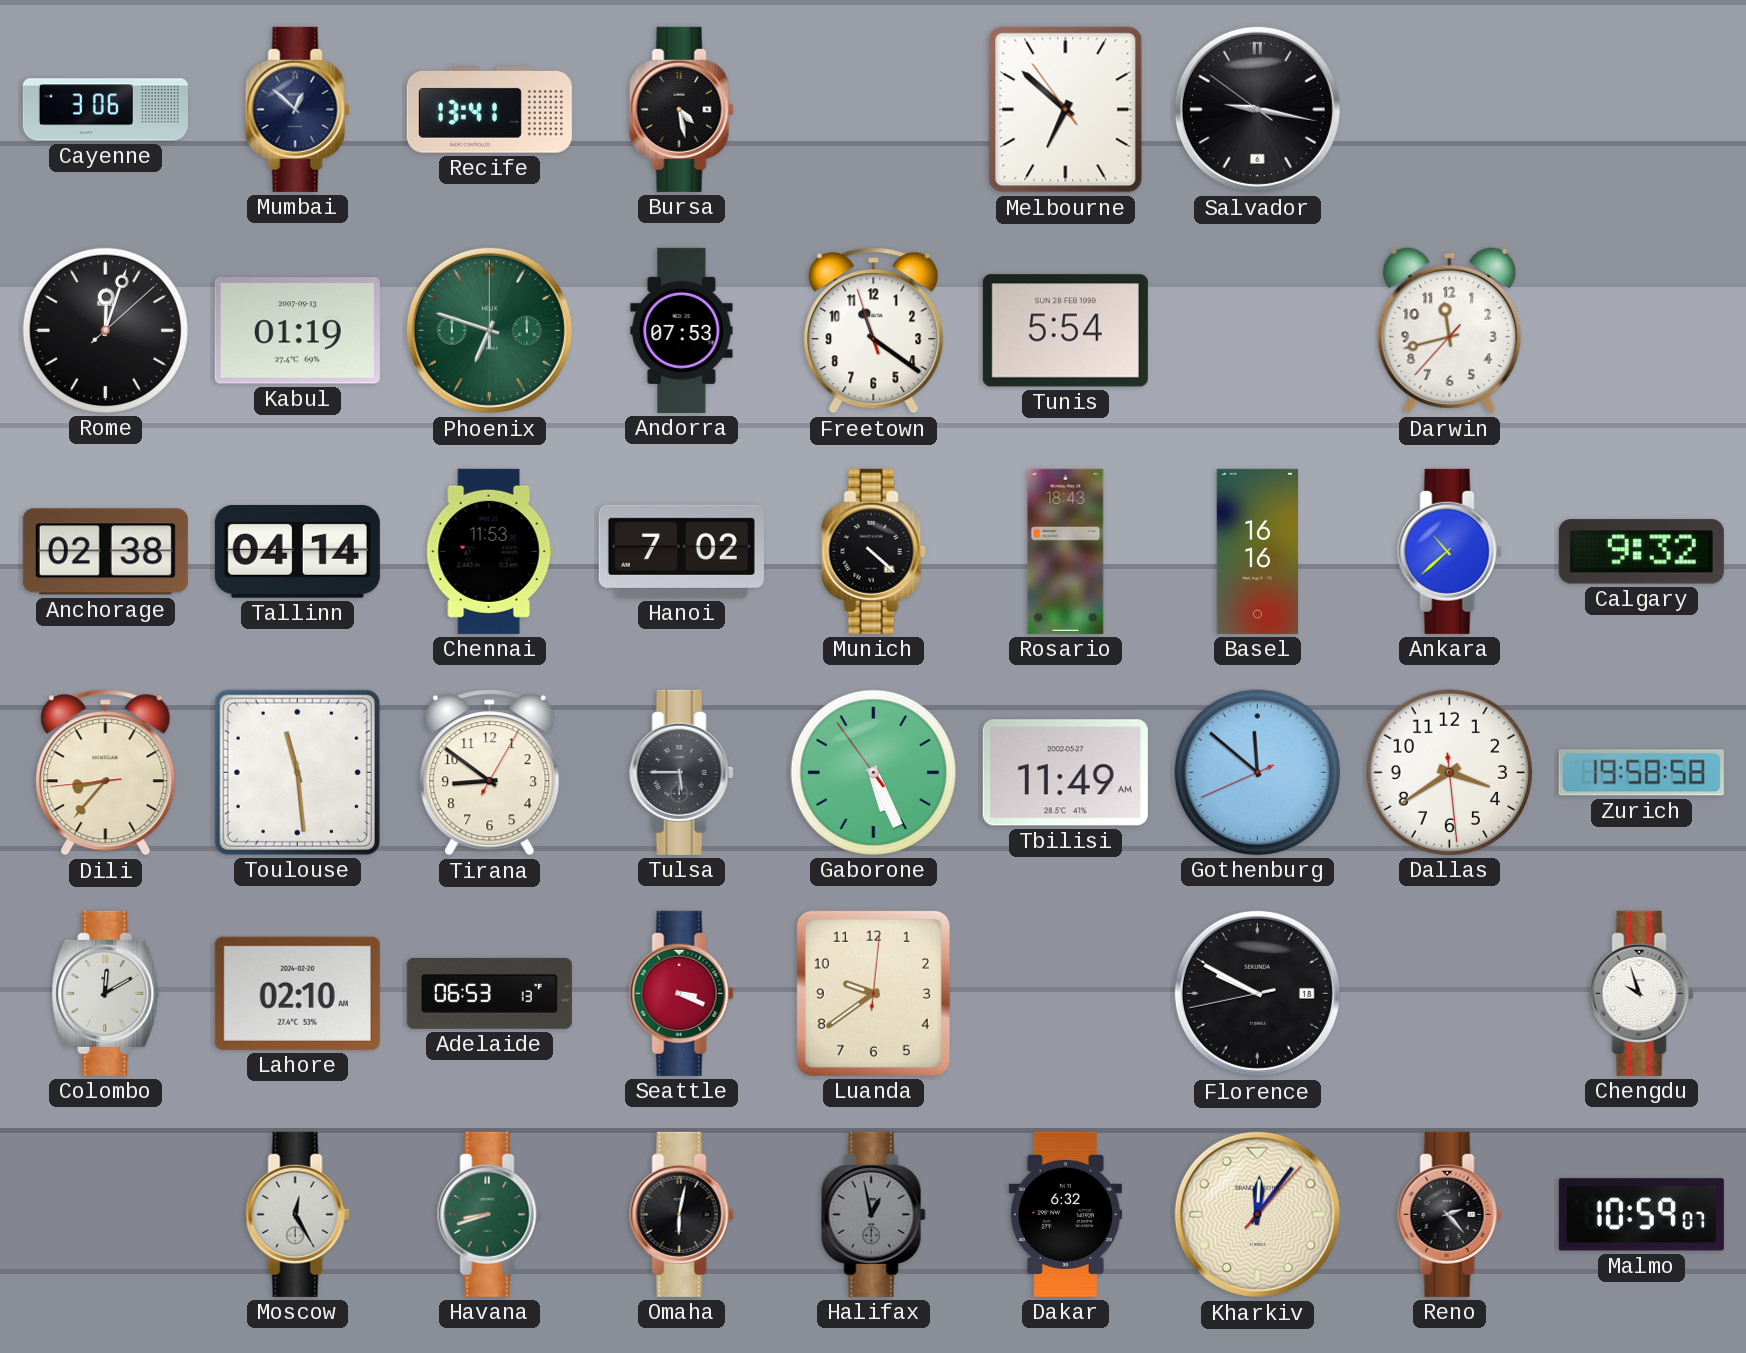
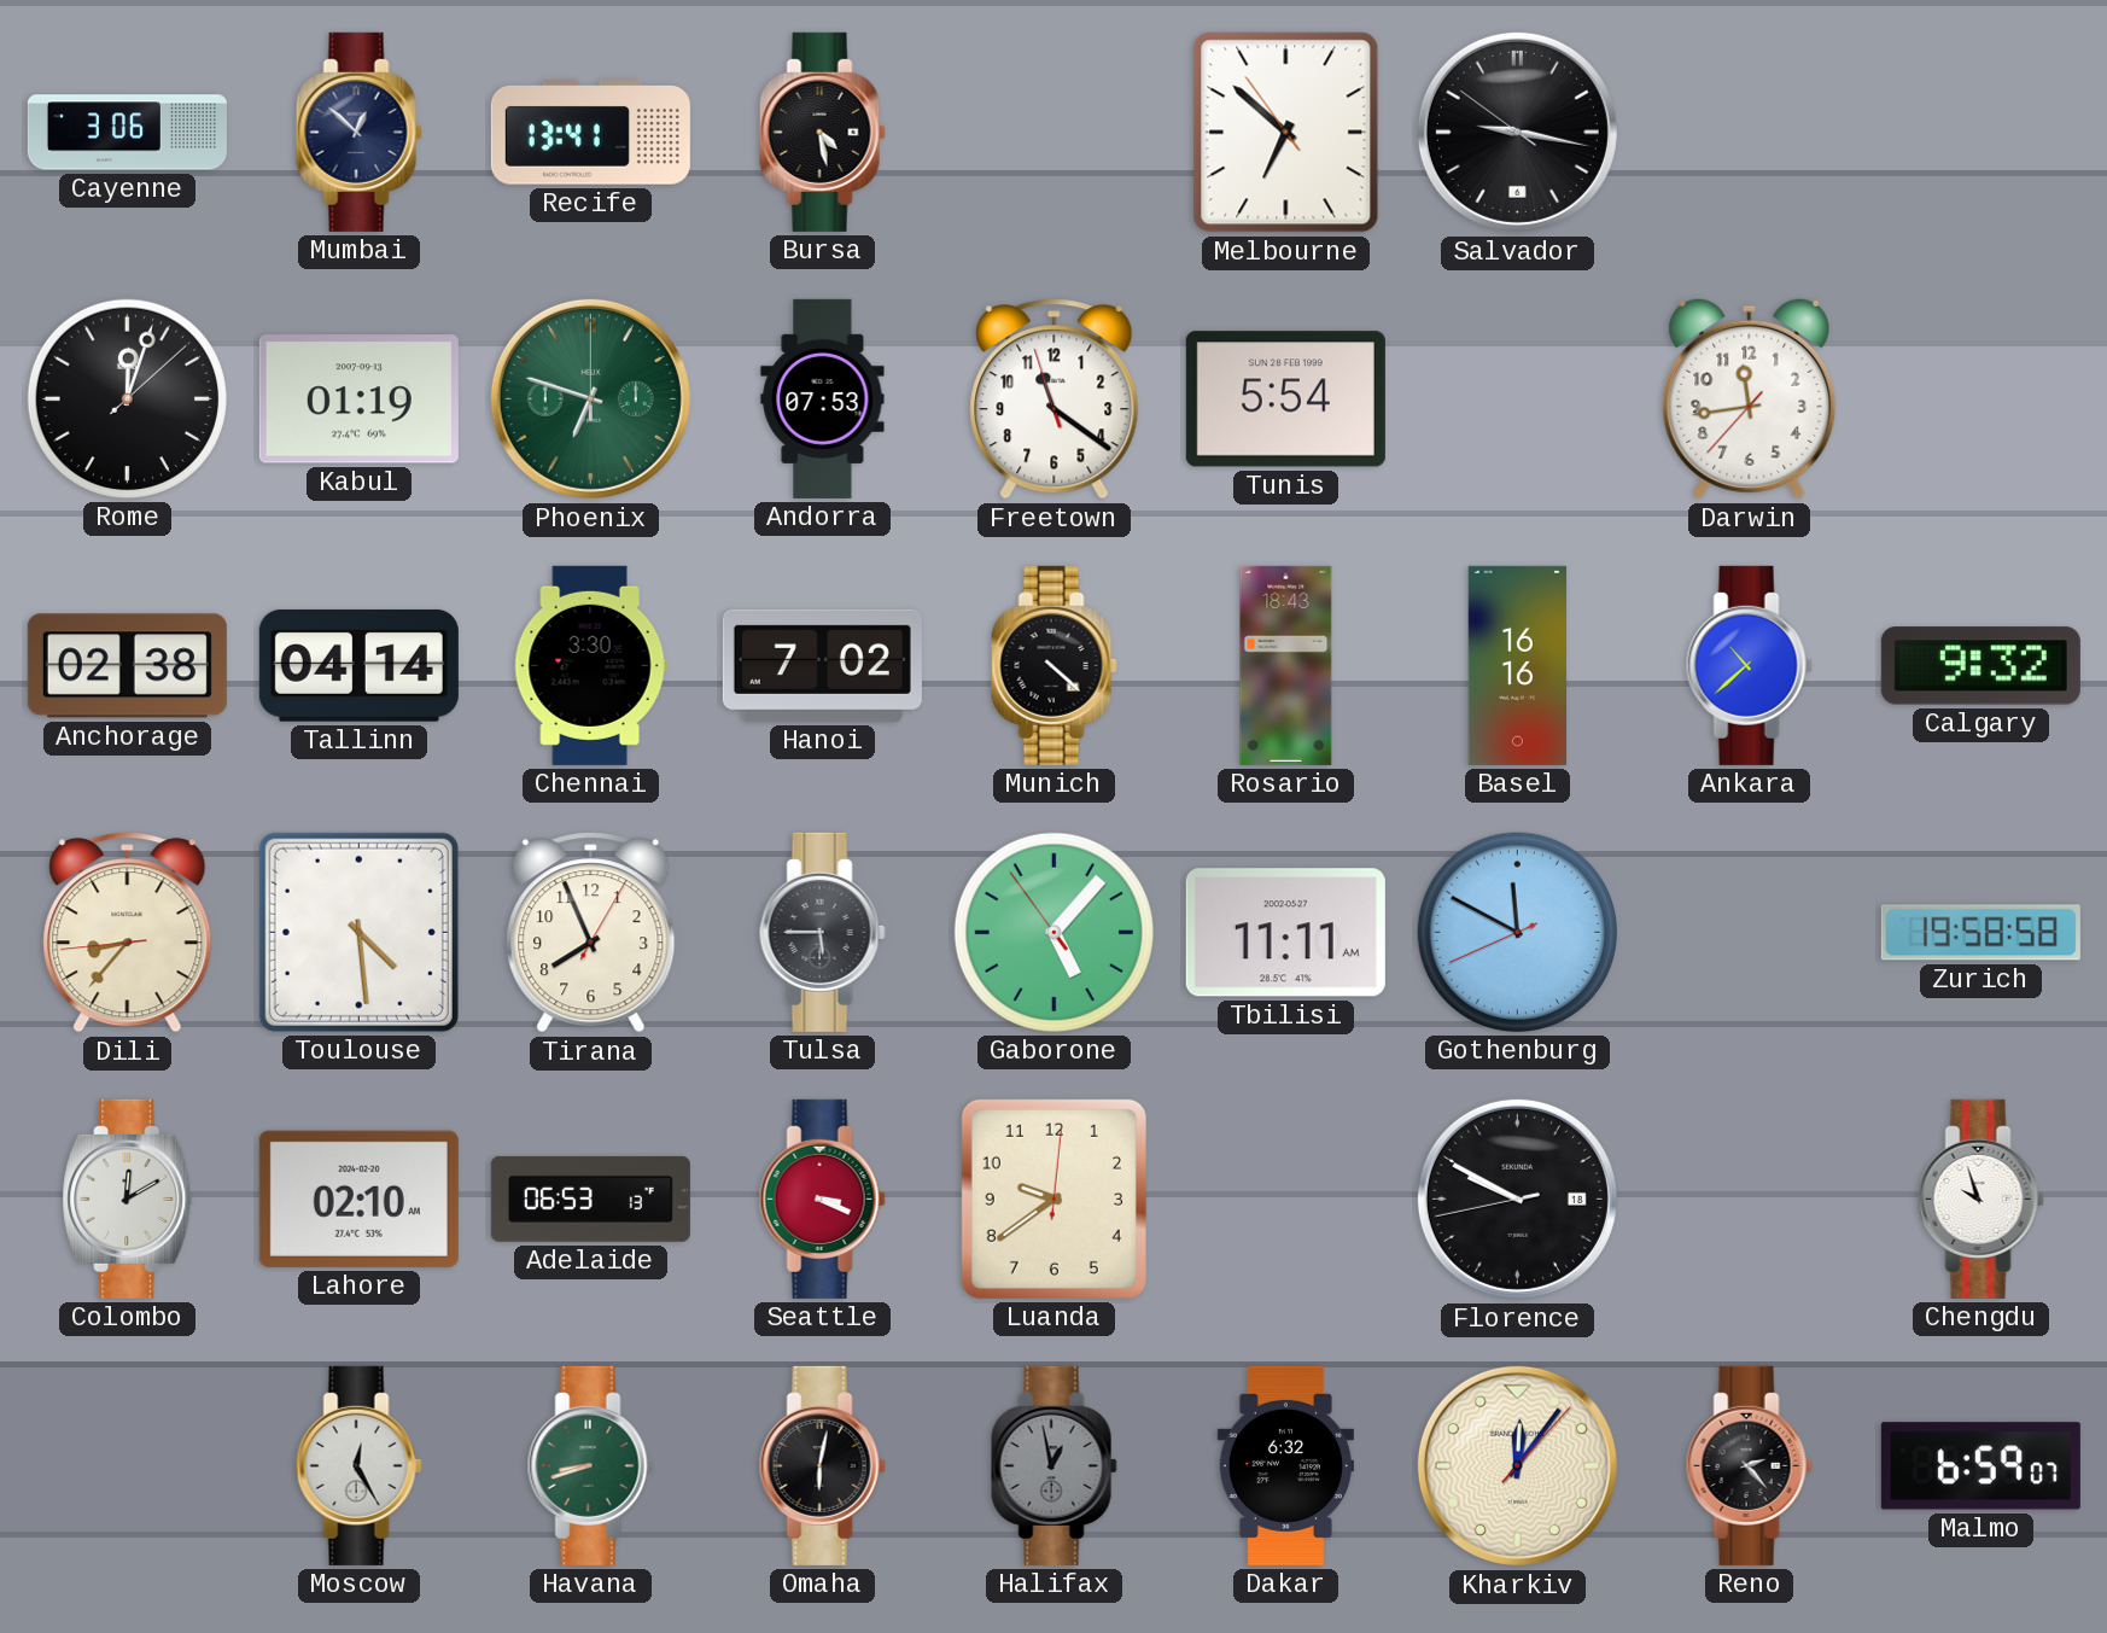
Darwin: 11:42 -> 11:43 (1750, 399)
Chennai: 11:53 -> 3:30 (590, 665)
Toulouse: 11:29 -> 4:29 (358, 932)
Tirana: 8:51 -> 7:56 (591, 933)
Gaborone: 5:25 -> 5:06 (1053, 932)
Tbilisi: 11:49 -> 11:11 (1285, 933)
Gothenburg: 11:51 -> 11:49 (1517, 932)
Dallas: 3:39 -> none (1449, 772)
Malmo: 10:59 -> 6:59 (1980, 1466)
